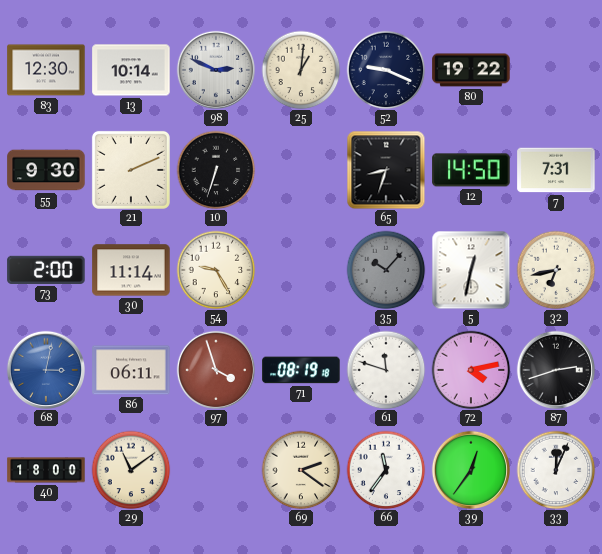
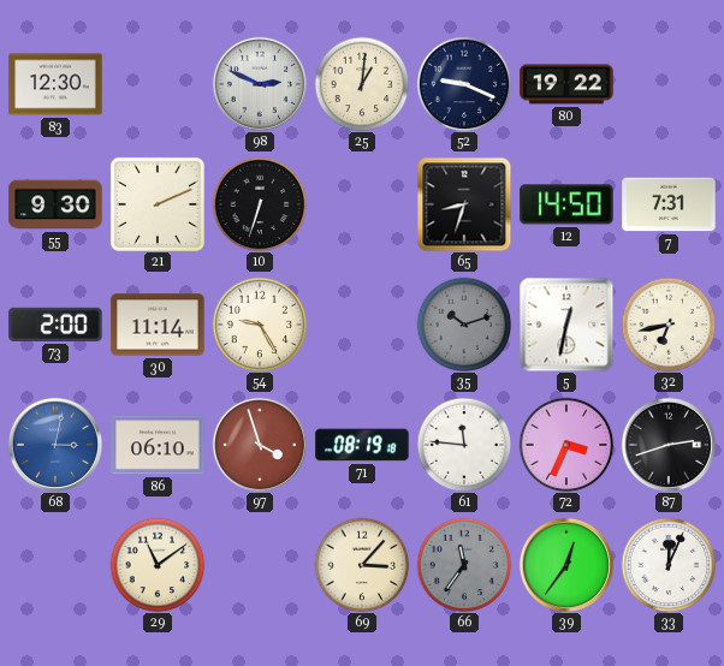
13: 10:14 -> none (131, 70)
35: 10:07 -> 10:12 (464, 325)
86: 06:11 -> 06:10 (158, 445)
61: 11:48 -> 11:46 (464, 445)
72: 4:13 -> 3:34 (566, 445)
40: 18:00 -> none (46, 470)
69: 2:21 -> 3:07 (362, 565)
66 dial: white -> grey (464, 565)
